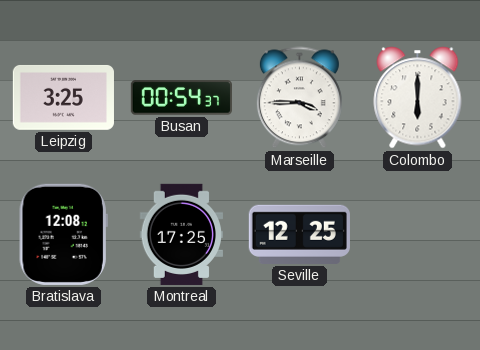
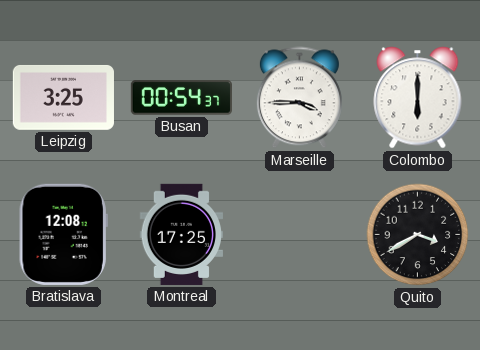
Seville: 12:25 -> none (299, 234)
Quito: none -> 3:40 (418, 235)
